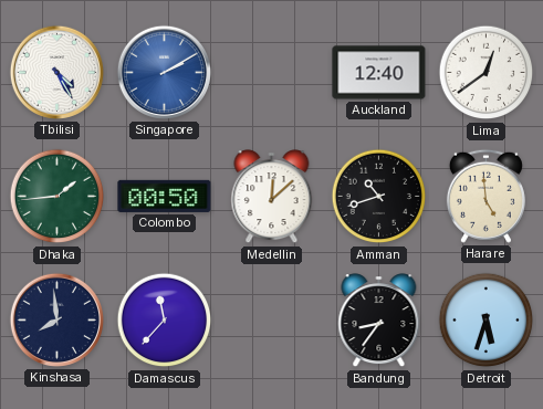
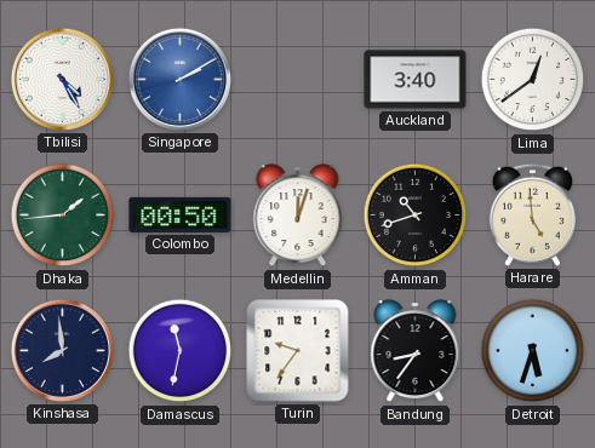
Auckland: 12:40 -> 3:40 (416, 80)
Medellin: 12:08 -> 12:03 (298, 216)
Damascus: 11:37 -> 11:32 (181, 351)
Turin: none -> 9:36 (298, 351)
